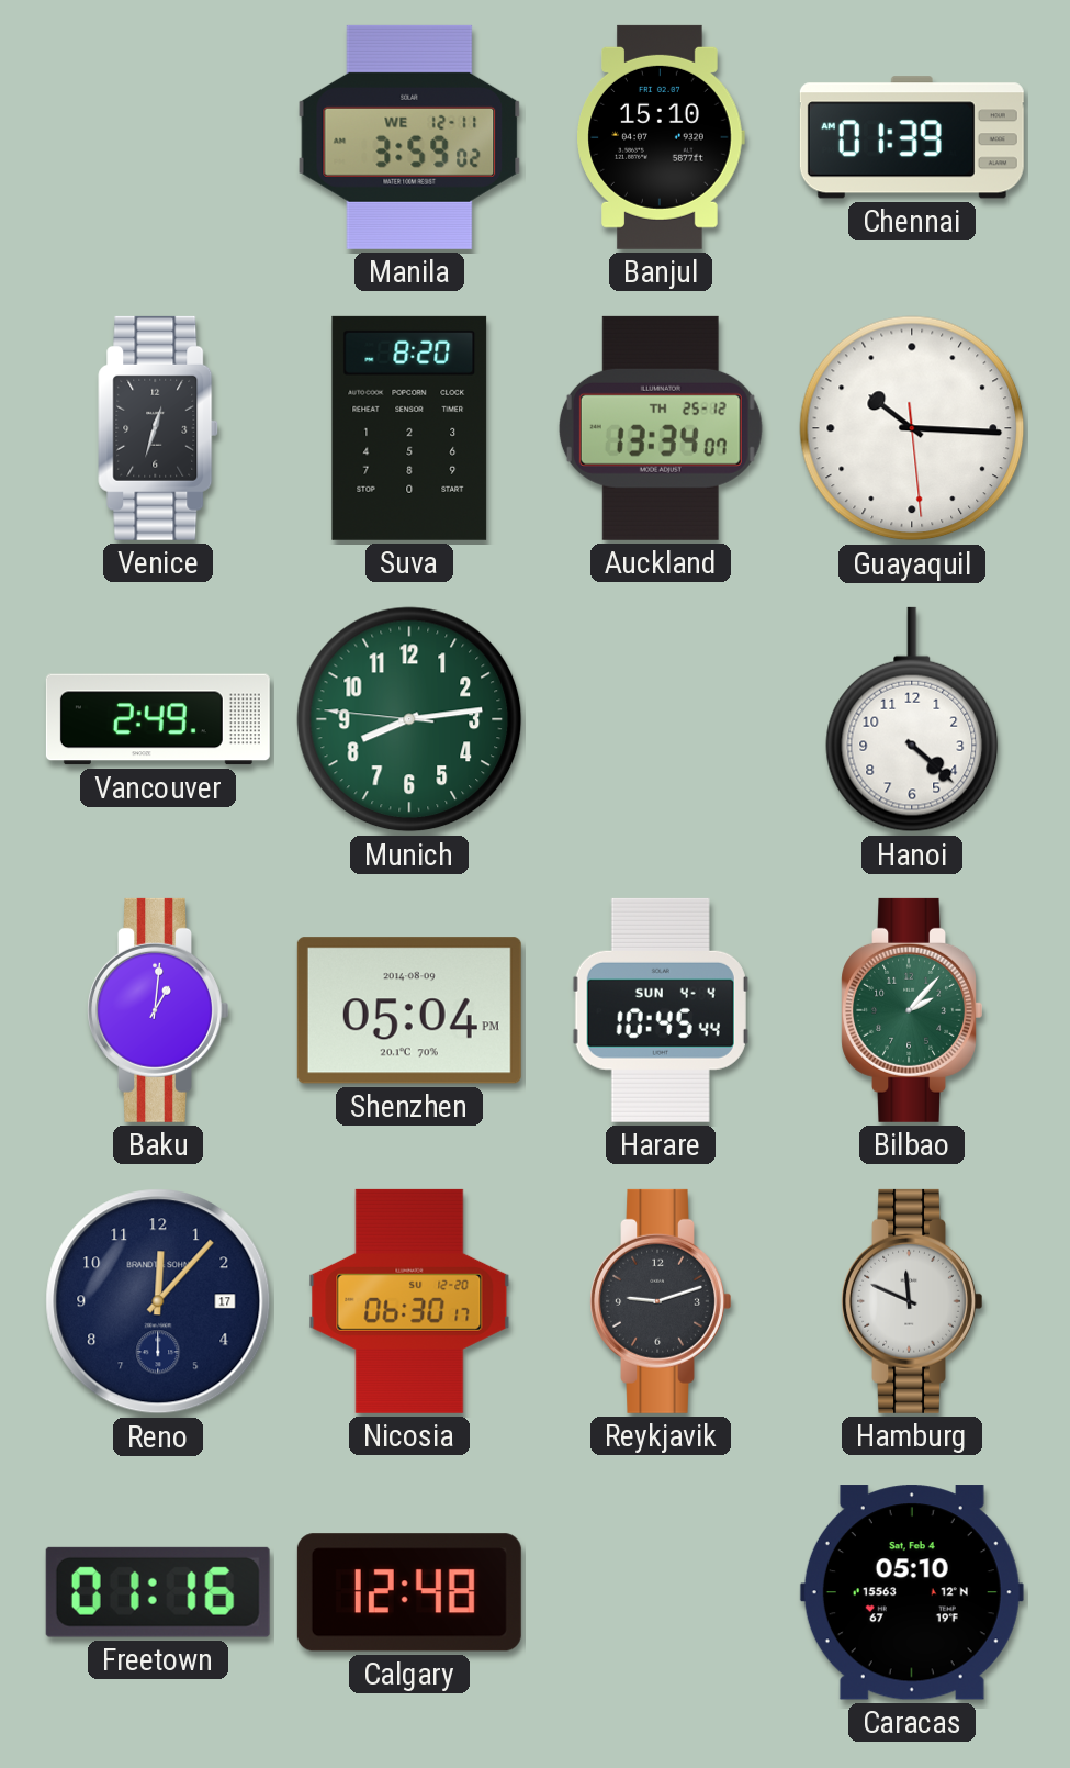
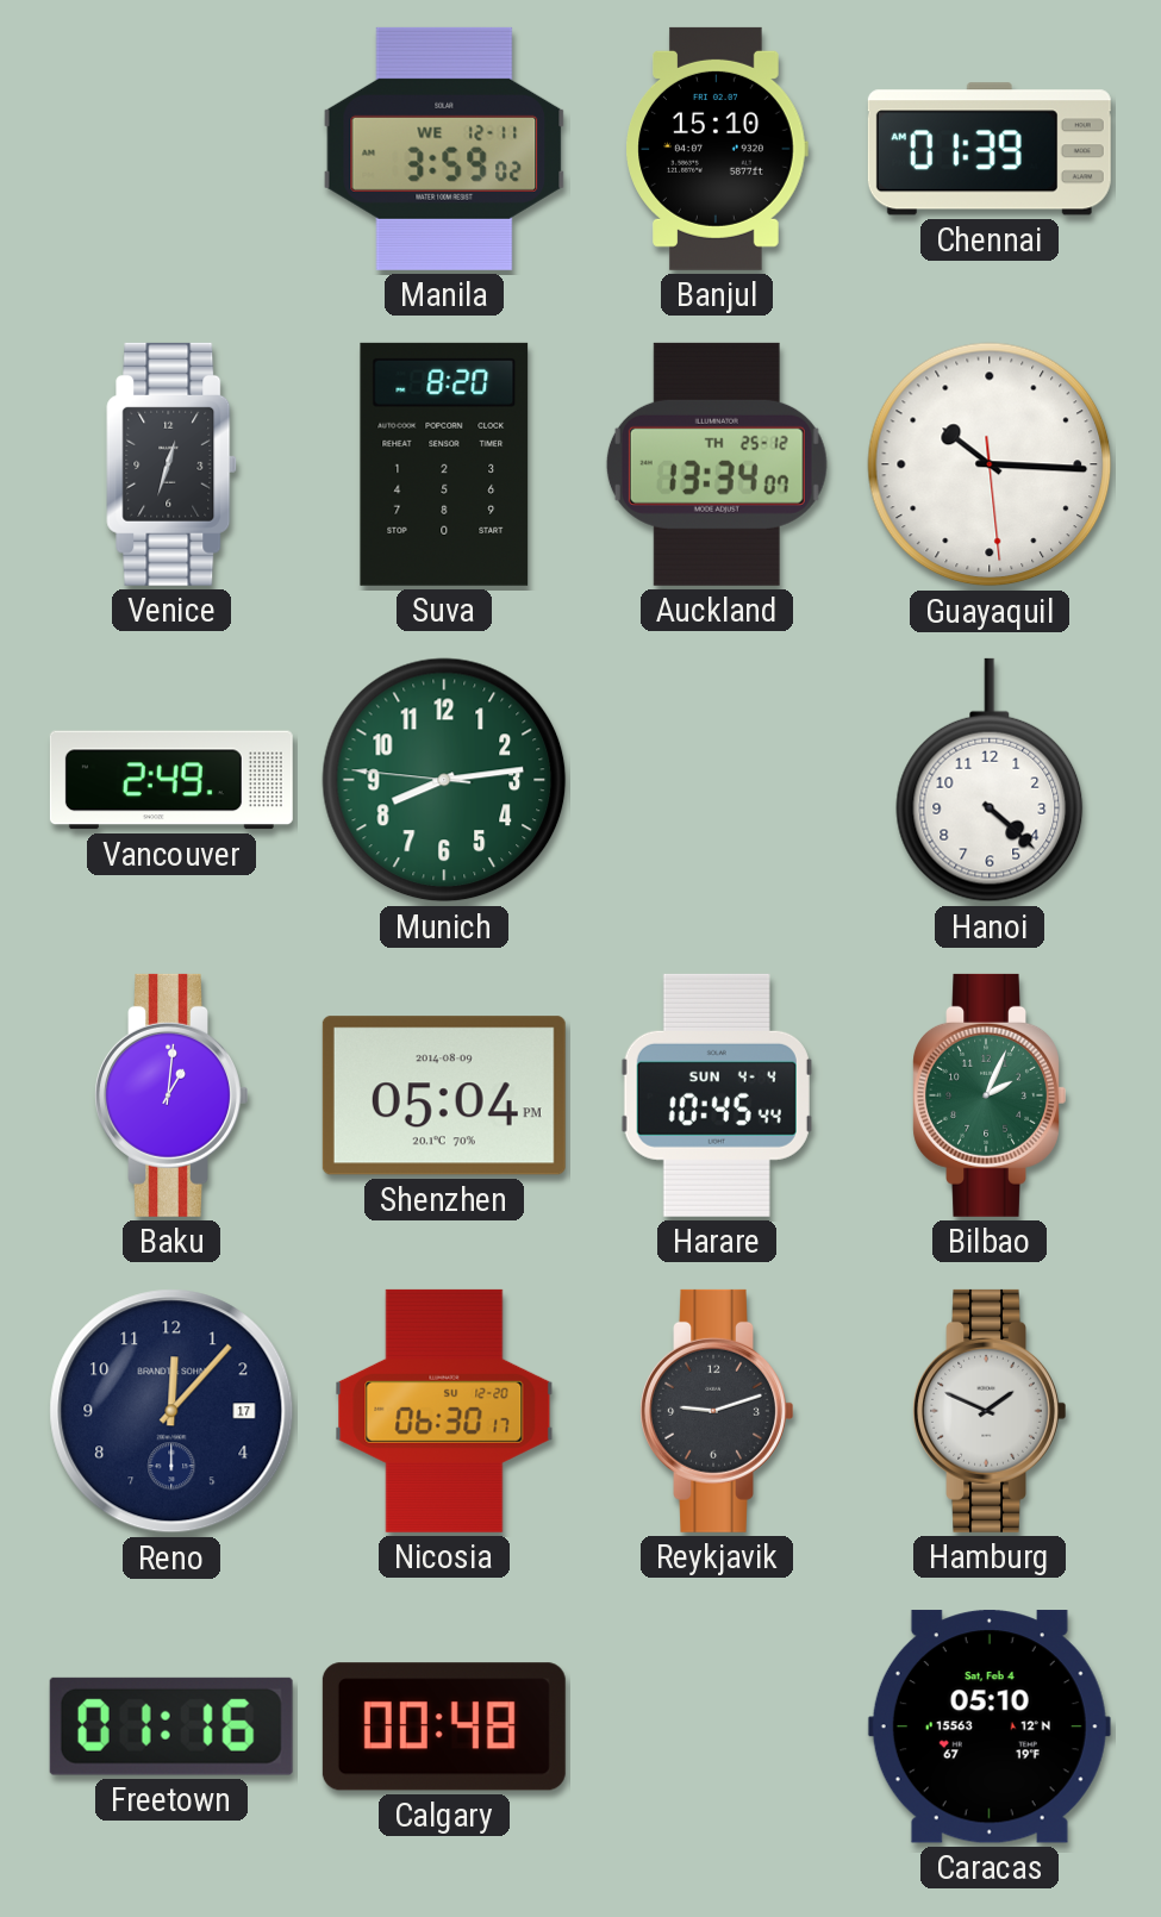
Bilbao: 2:07 -> 2:04 (990, 1095)
Hamburg: 11:49 -> 1:49 (990, 1411)
Calgary: 12:48 -> 00:48 (444, 1726)
